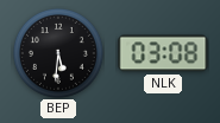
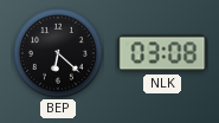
BEP: 5:31 -> 6:22 (59, 54)
